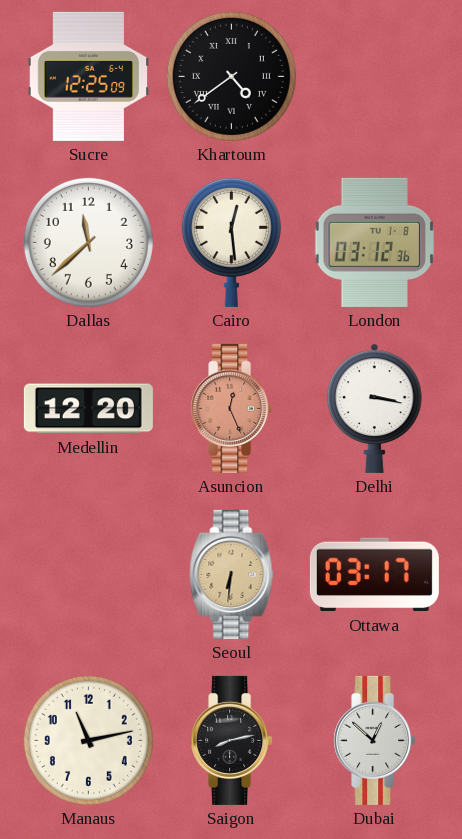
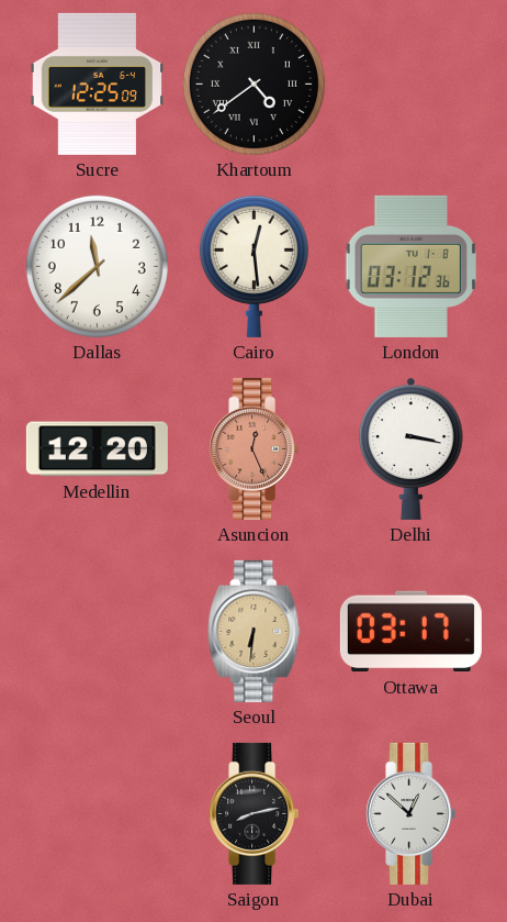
Manaus: 11:13 -> none (88, 740)
